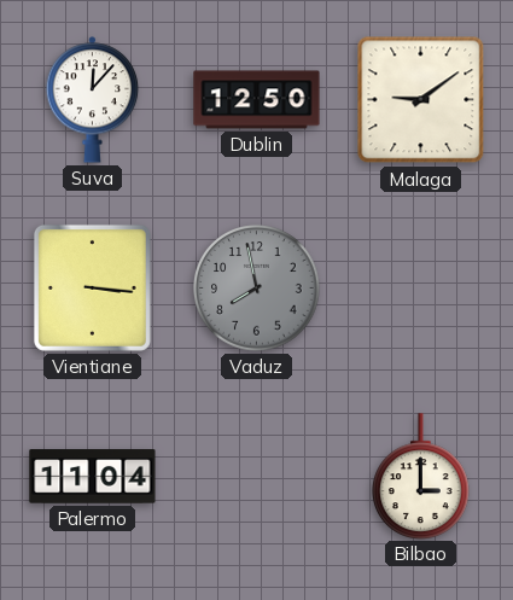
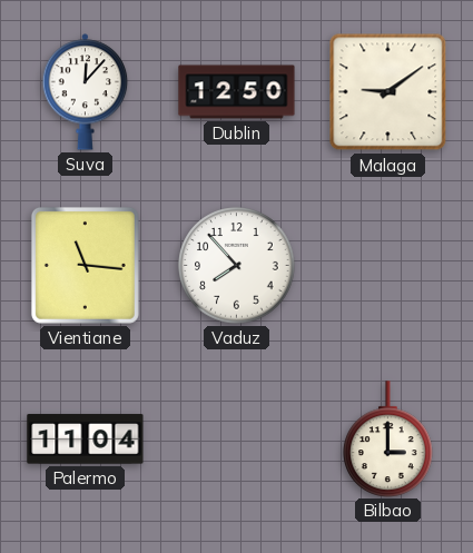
Vientiane: 3:16 -> 11:16 (85, 265)
Vaduz: 7:58 -> 7:53 (237, 266)
Vaduz dial: grey -> white (237, 266)
